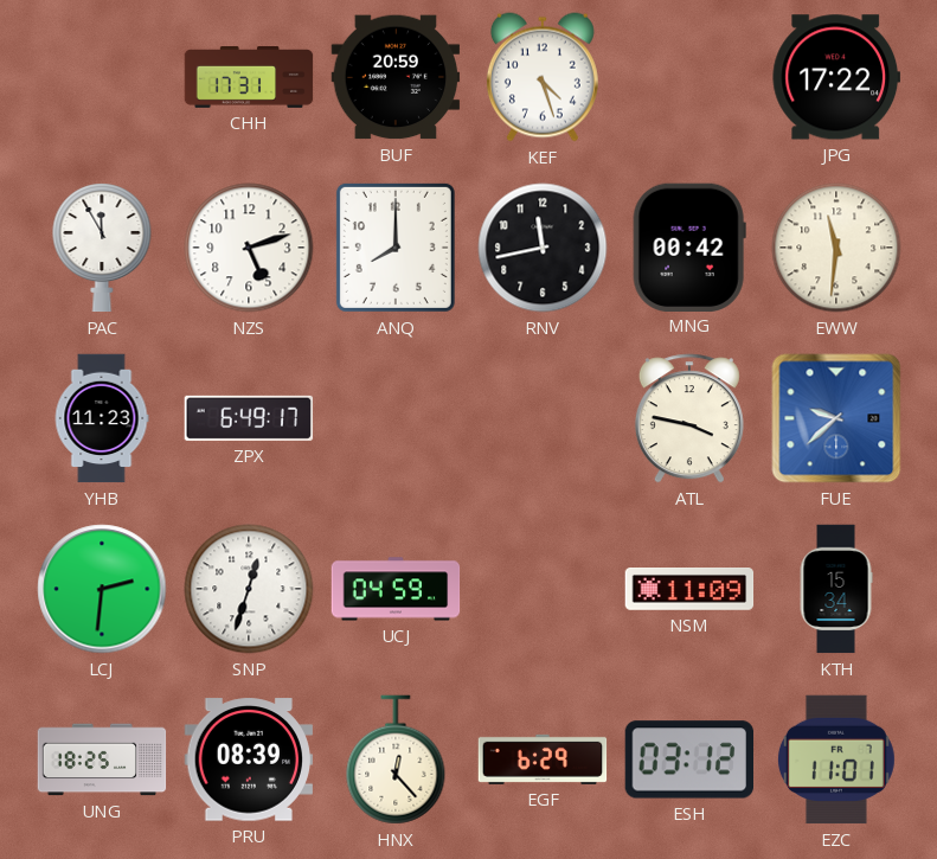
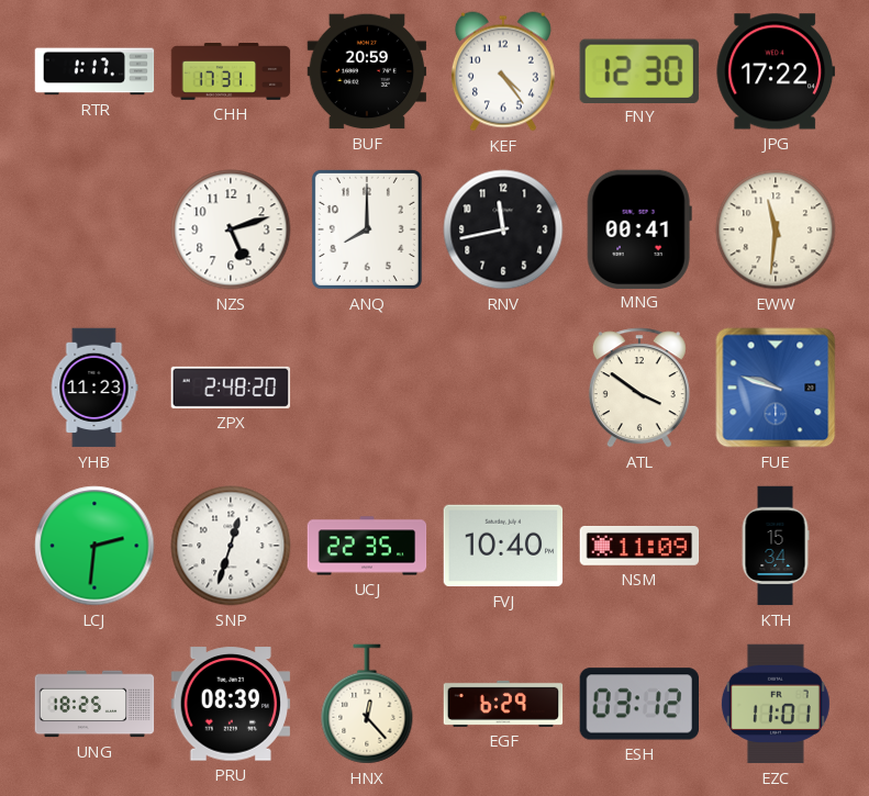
RTR: none -> 1:17 (94, 71)
KEF: 4:27 -> 4:24 (503, 71)
FNY: none -> 12:30 (639, 70)
PAC: 11:55 -> none (102, 249)
MNG: 00:42 -> 00:41 (639, 228)
ZPX: 6:49 -> 2:48 (231, 388)
ATL: 3:47 -> 3:51 (639, 388)
FUE: 9:38 -> 9:48 (776, 388)
UCJ: 04:59 -> 22:35 (367, 546)
FVJ: none -> 10:40 (503, 546)
